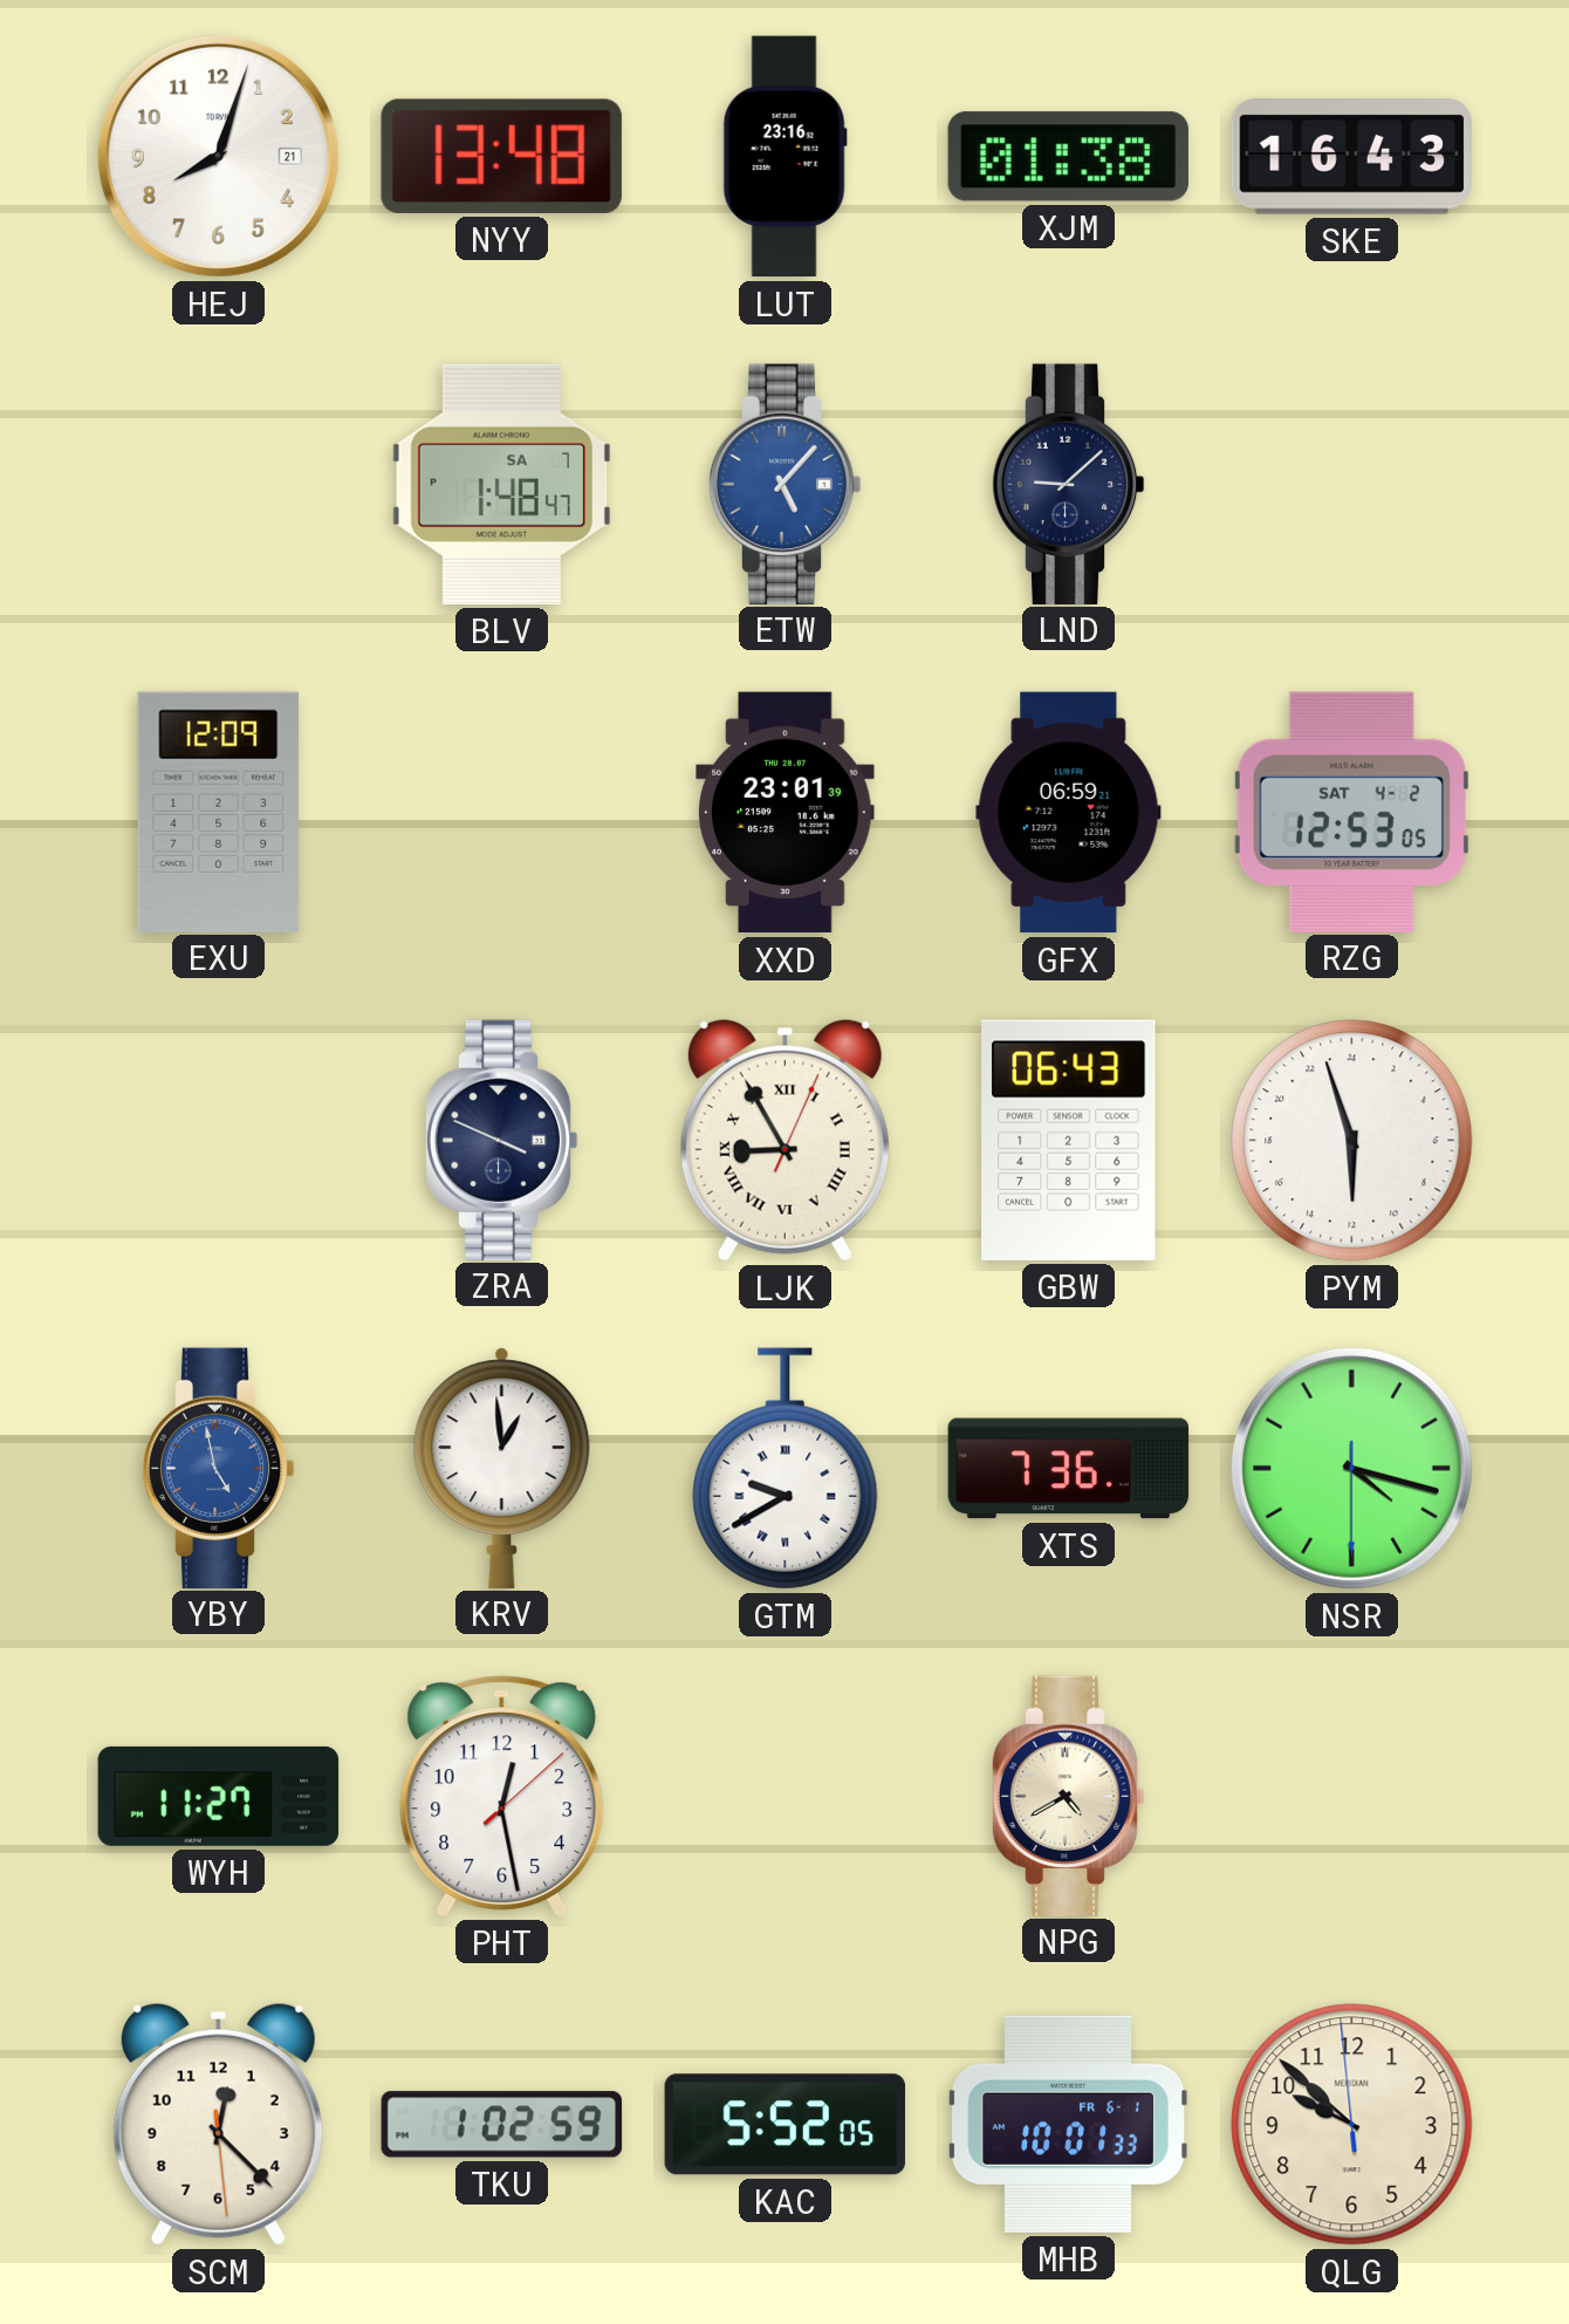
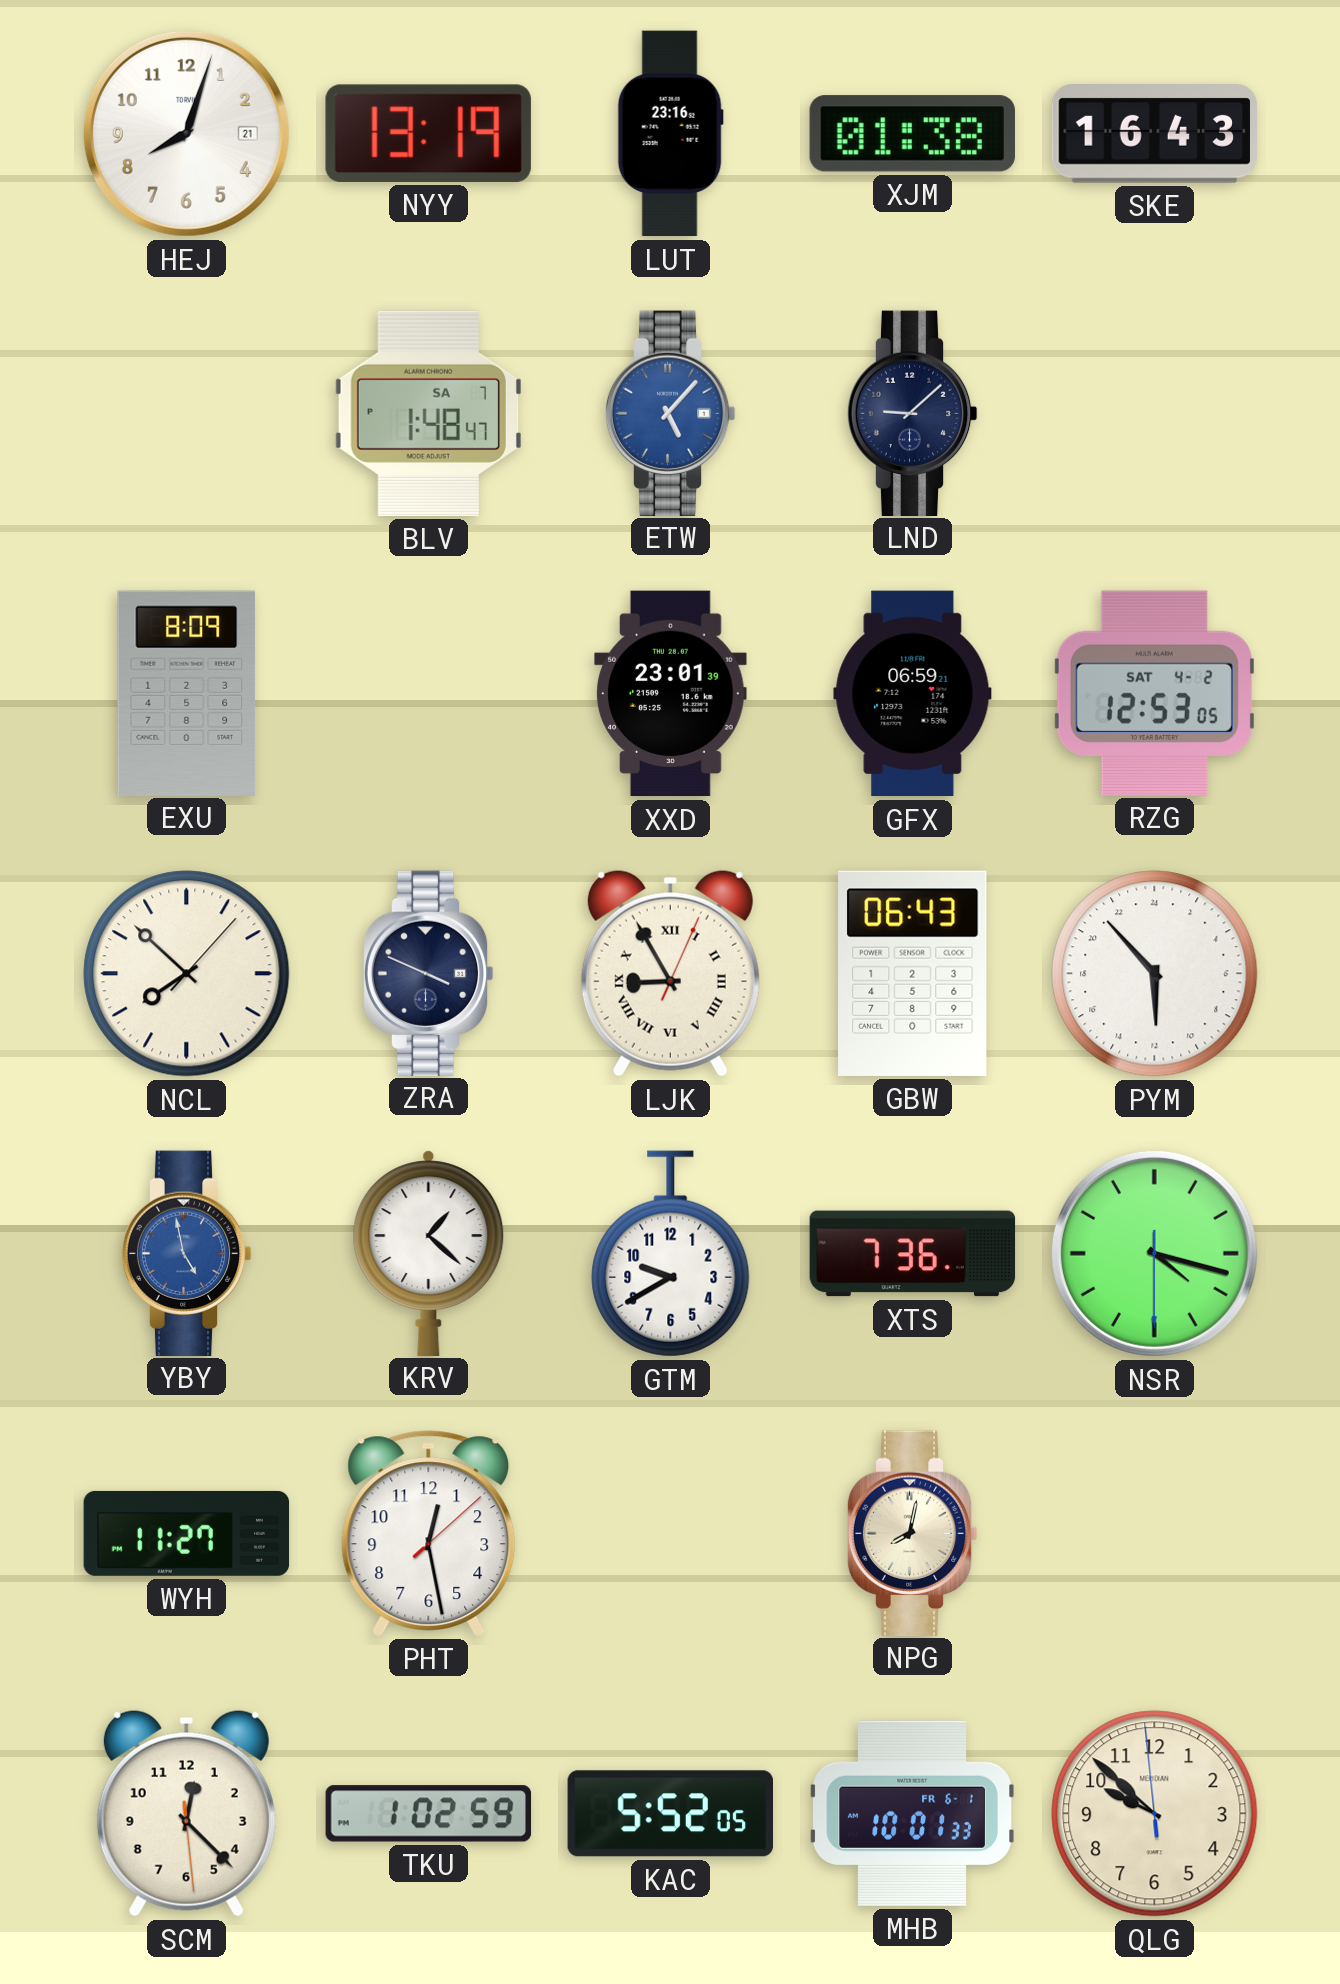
NYY: 13:48 -> 13:19 (428, 133)
EXU: 12:09 -> 8:09 (187, 693)
NCL: none -> 7:52 (187, 974)
PYM: 11:57 -> 11:53 (1155, 974)
KRV: 12:59 -> 1:22 (429, 1253)
GTM numerals: Roman -> Arabic (671, 1254)
NPG: 4:40 -> 8:02 (912, 1533)
